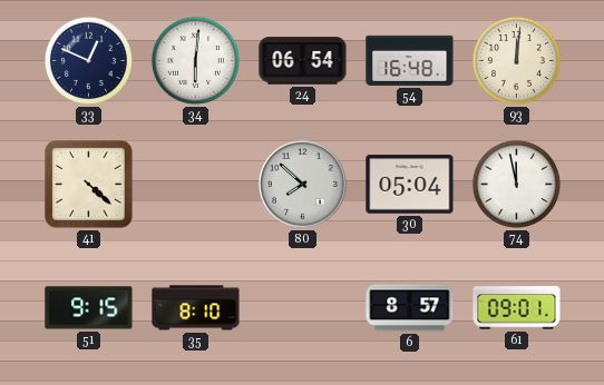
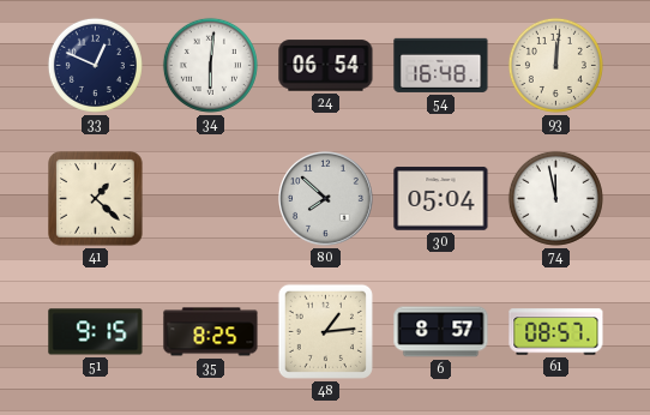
41: 4:22 -> 1:22 (96, 199)
35: 8:10 -> 8:25 (211, 332)
48: none -> 1:14 (325, 331)
61: 09:01 -> 08:57 (556, 332)
